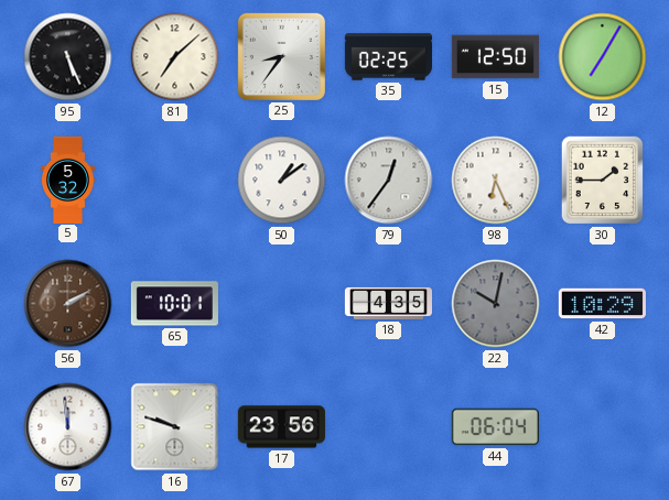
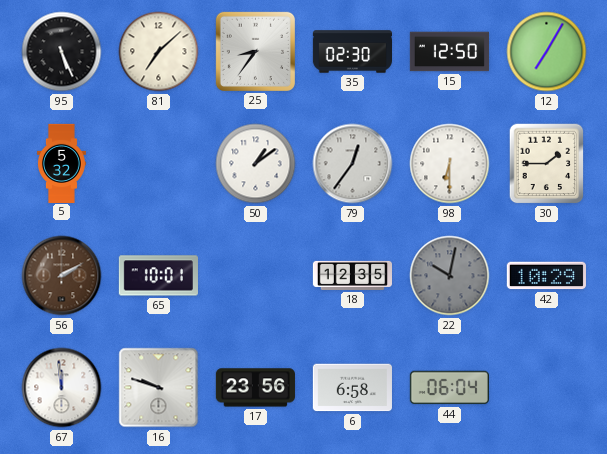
35: 02:25 -> 02:30 (352, 52)
98: 6:26 -> 6:30 (450, 164)
18: 4:35 -> 12:35 (352, 275)
6: none -> 6:58 (352, 388)
